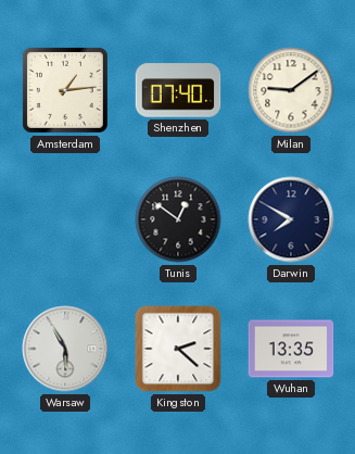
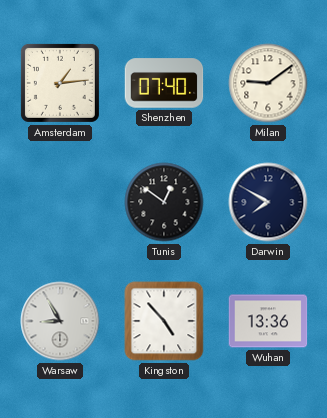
Warsaw: 5:55 -> 8:55 (60, 321)
Kingston: 2:22 -> 4:53 (164, 321)
Wuhan: 13:35 -> 13:36 (268, 321)
